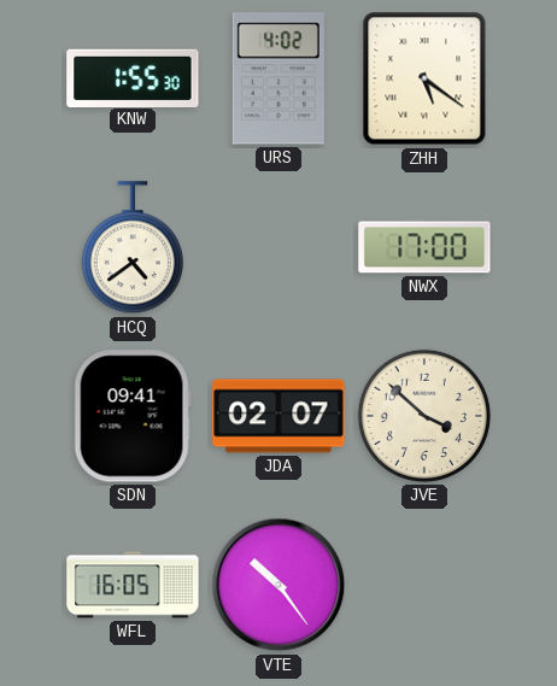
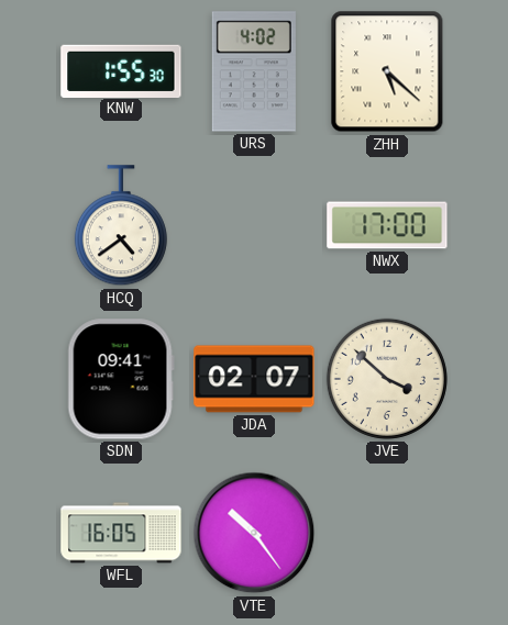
ZHH: 5:21 -> 5:22 (387, 71)
